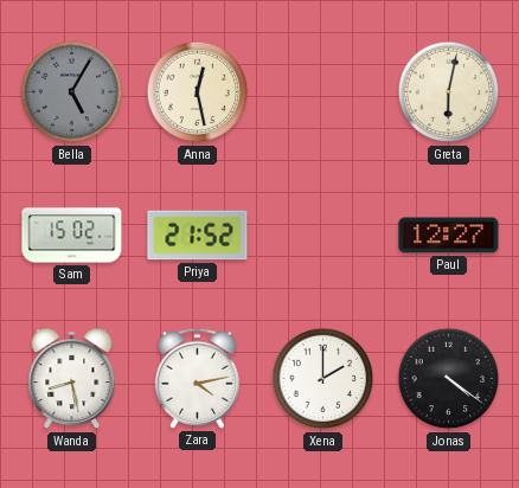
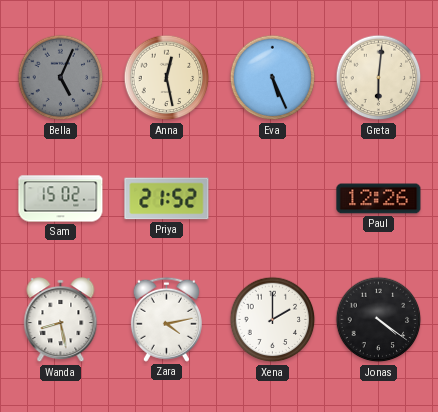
Bella: 5:05 -> 5:04 (61, 78)
Eva: none -> 5:26 (273, 78)
Greta: 6:02 -> 6:01 (379, 78)
Paul: 12:27 -> 12:26 (379, 199)
